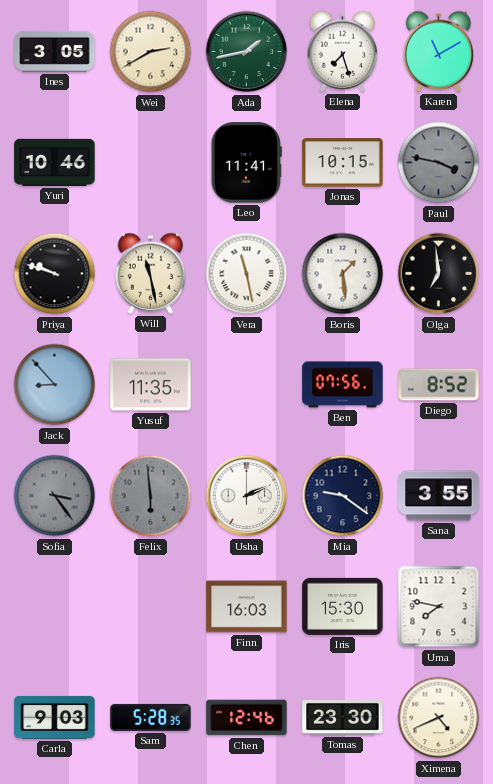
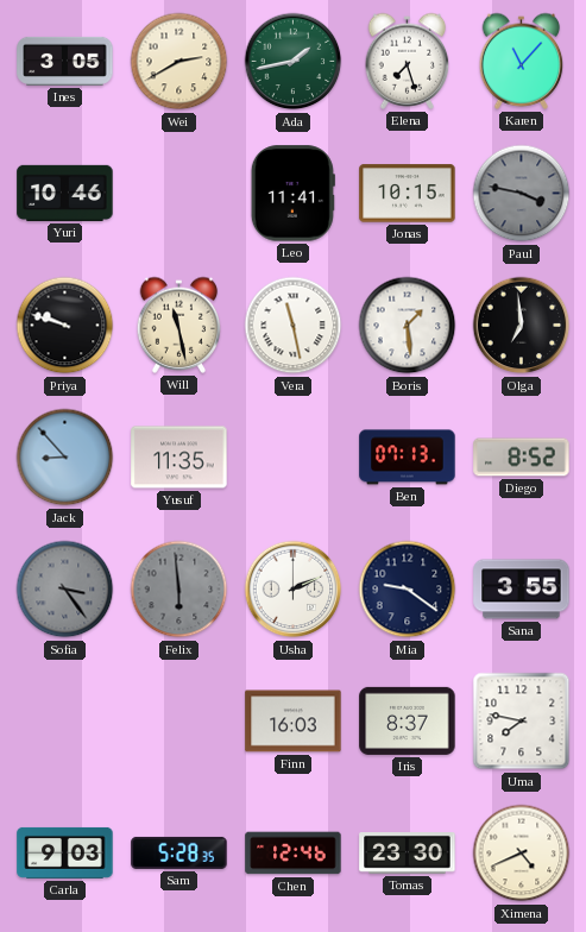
Karen: 11:10 -> 11:07 (522, 61)
Ben: 07:56 -> 07:13 (408, 458)
Iris: 15:30 -> 8:37 (408, 720)
